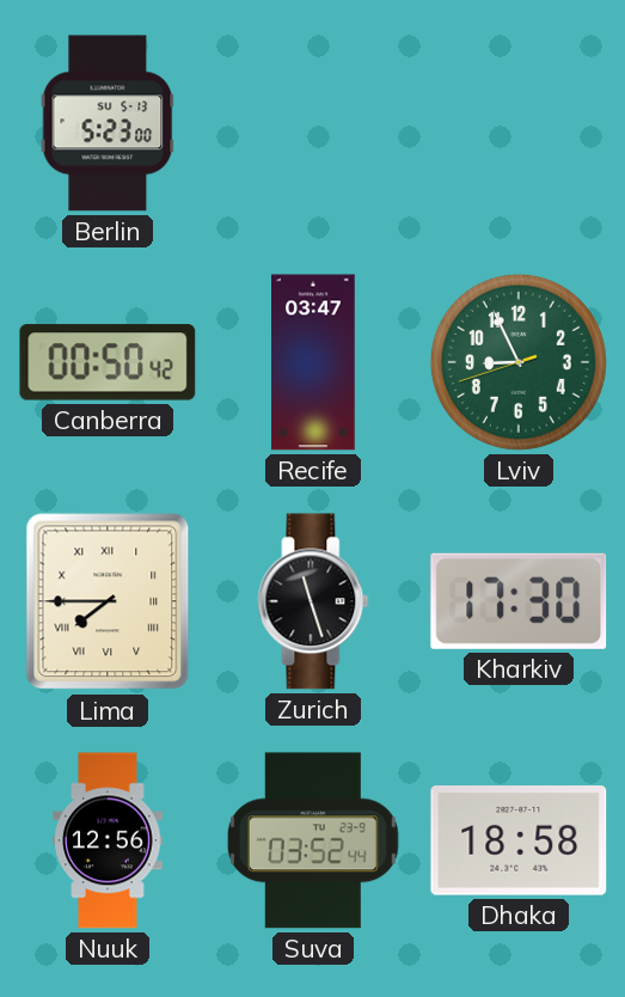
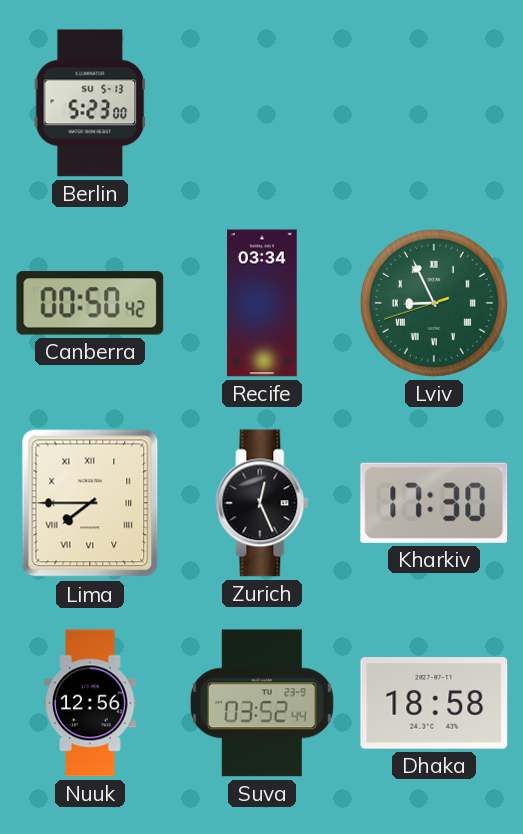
Recife: 03:47 -> 03:34 (262, 303)
Lviv numerals: Arabic -> Roman (434, 303)
Zurich: 11:27 -> 12:26 (262, 503)
